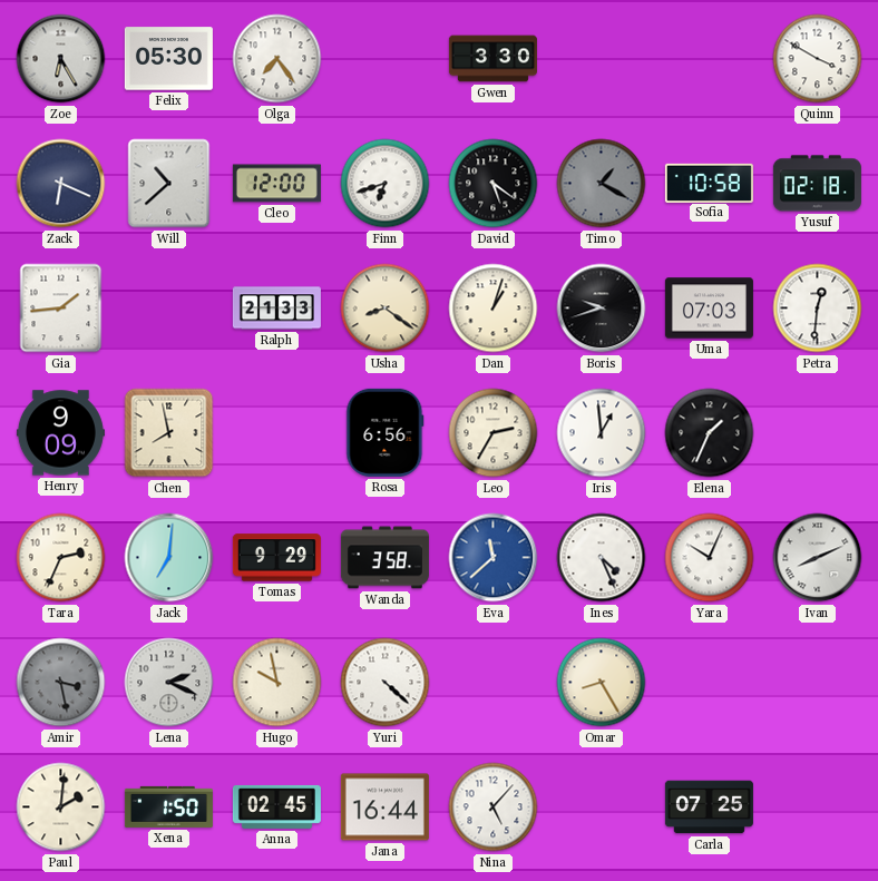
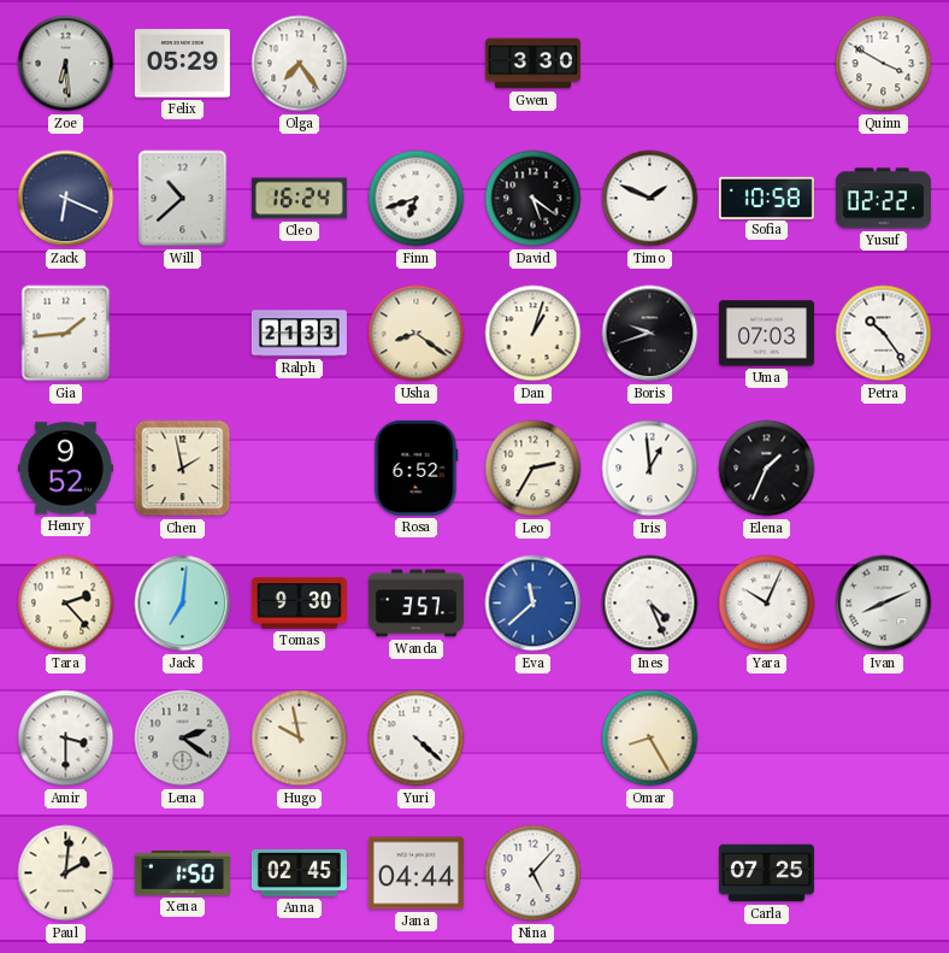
Zoe: 6:25 -> 6:29 (66, 64)
Felix: 05:30 -> 05:29 (182, 64)
Cleo: 12:00 -> 16:24 (299, 199)
Timo: 1:20 -> 1:49 (650, 199)
Timo dial: grey -> white (650, 199)
Yusuf: 02:18 -> 02:22 (883, 199)
Petra: 12:31 -> 10:24 (884, 334)
Henry: 9:09 -> 9:52 (65, 469)
Chen: 7:58 -> 1:58 (183, 469)
Rosa: 6:56 -> 6:52 (417, 467)
Tara: 2:34 -> 2:23 (66, 604)
Tomas: 9:29 -> 9:30 (299, 604)
Wanda: 3:58 -> 3:57 (415, 604)
Amir: 3:28 -> 3:30 (66, 739)
Amir dial: grey -> white (66, 739)
Lena: 2:19 -> 2:21 (183, 739)
Jana: 16:44 -> 04:44 (415, 873)
